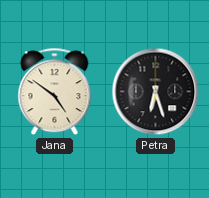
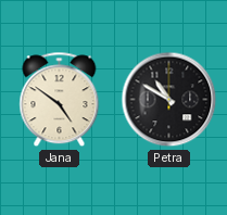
Petra: 6:27 -> 10:50 (169, 100)
